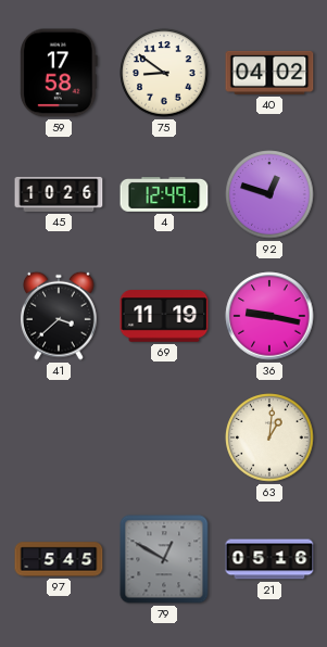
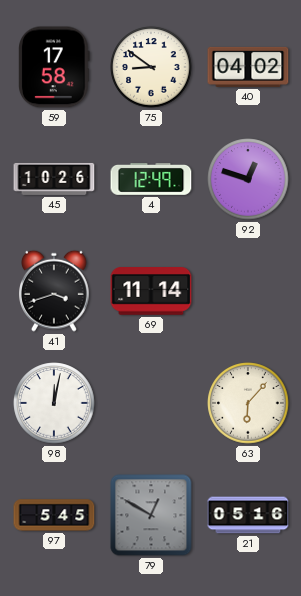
41: 3:38 -> 3:42 (55, 291)
69: 11:19 -> 11:14 (151, 291)
36: 9:17 -> none (269, 316)
98: none -> 12:02 (54, 403)
63: 1:01 -> 6:07 (248, 403)
